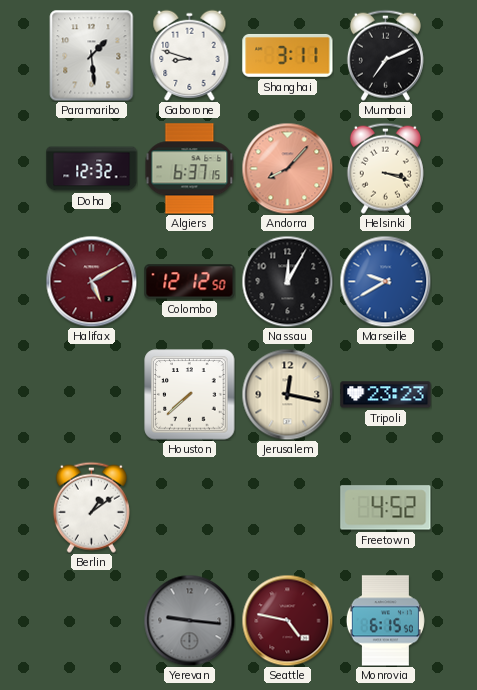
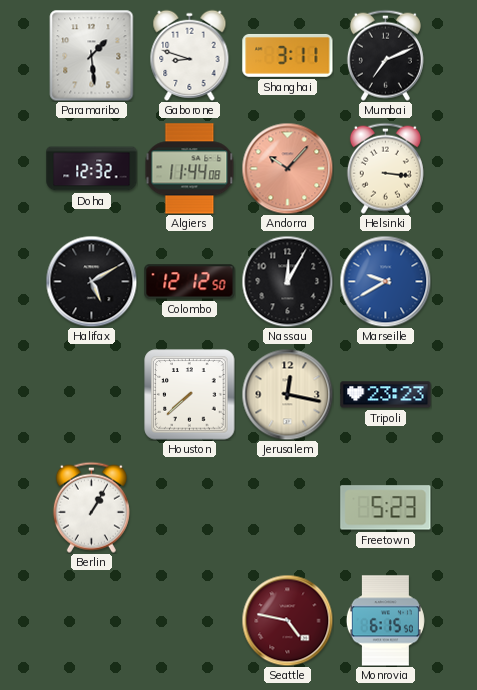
Algiers: 6:37 -> 11:44 (190, 169)
Andorra: 8:07 -> 10:07 (287, 168)
Helsinki: 3:18 -> 3:16 (385, 168)
Halifax dial: burgundy -> black (91, 281)
Berlin: 1:09 -> 1:05 (91, 507)
Freetown: 4:52 -> 5:23 (386, 508)
Yerevan: 9:16 -> none (189, 620)
